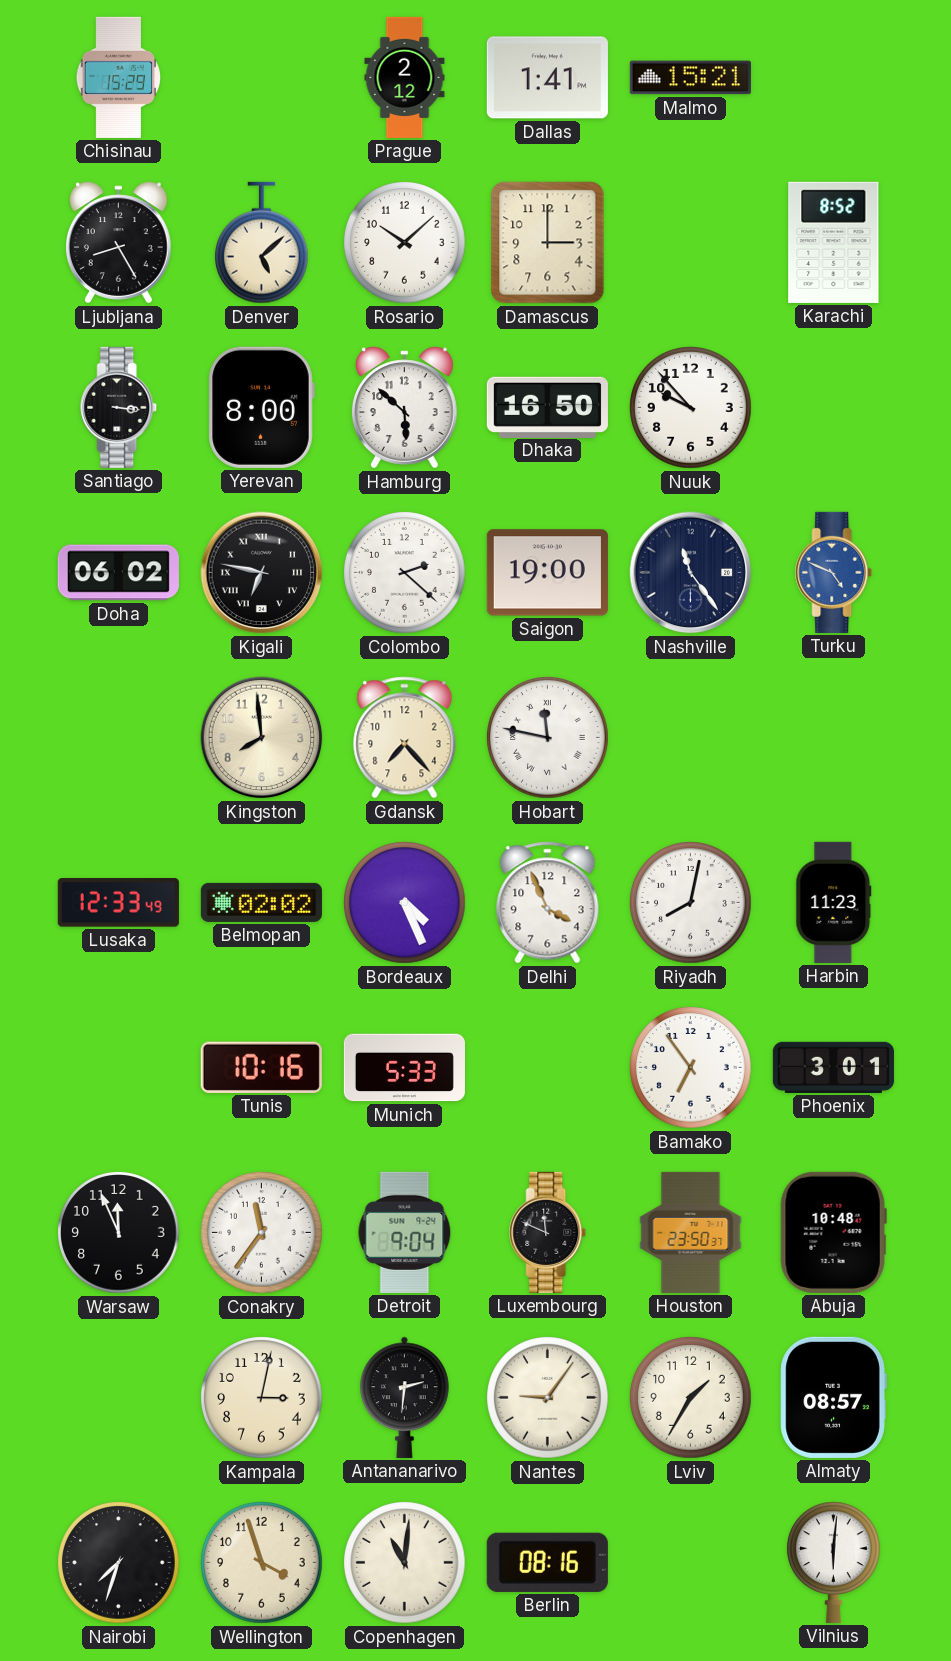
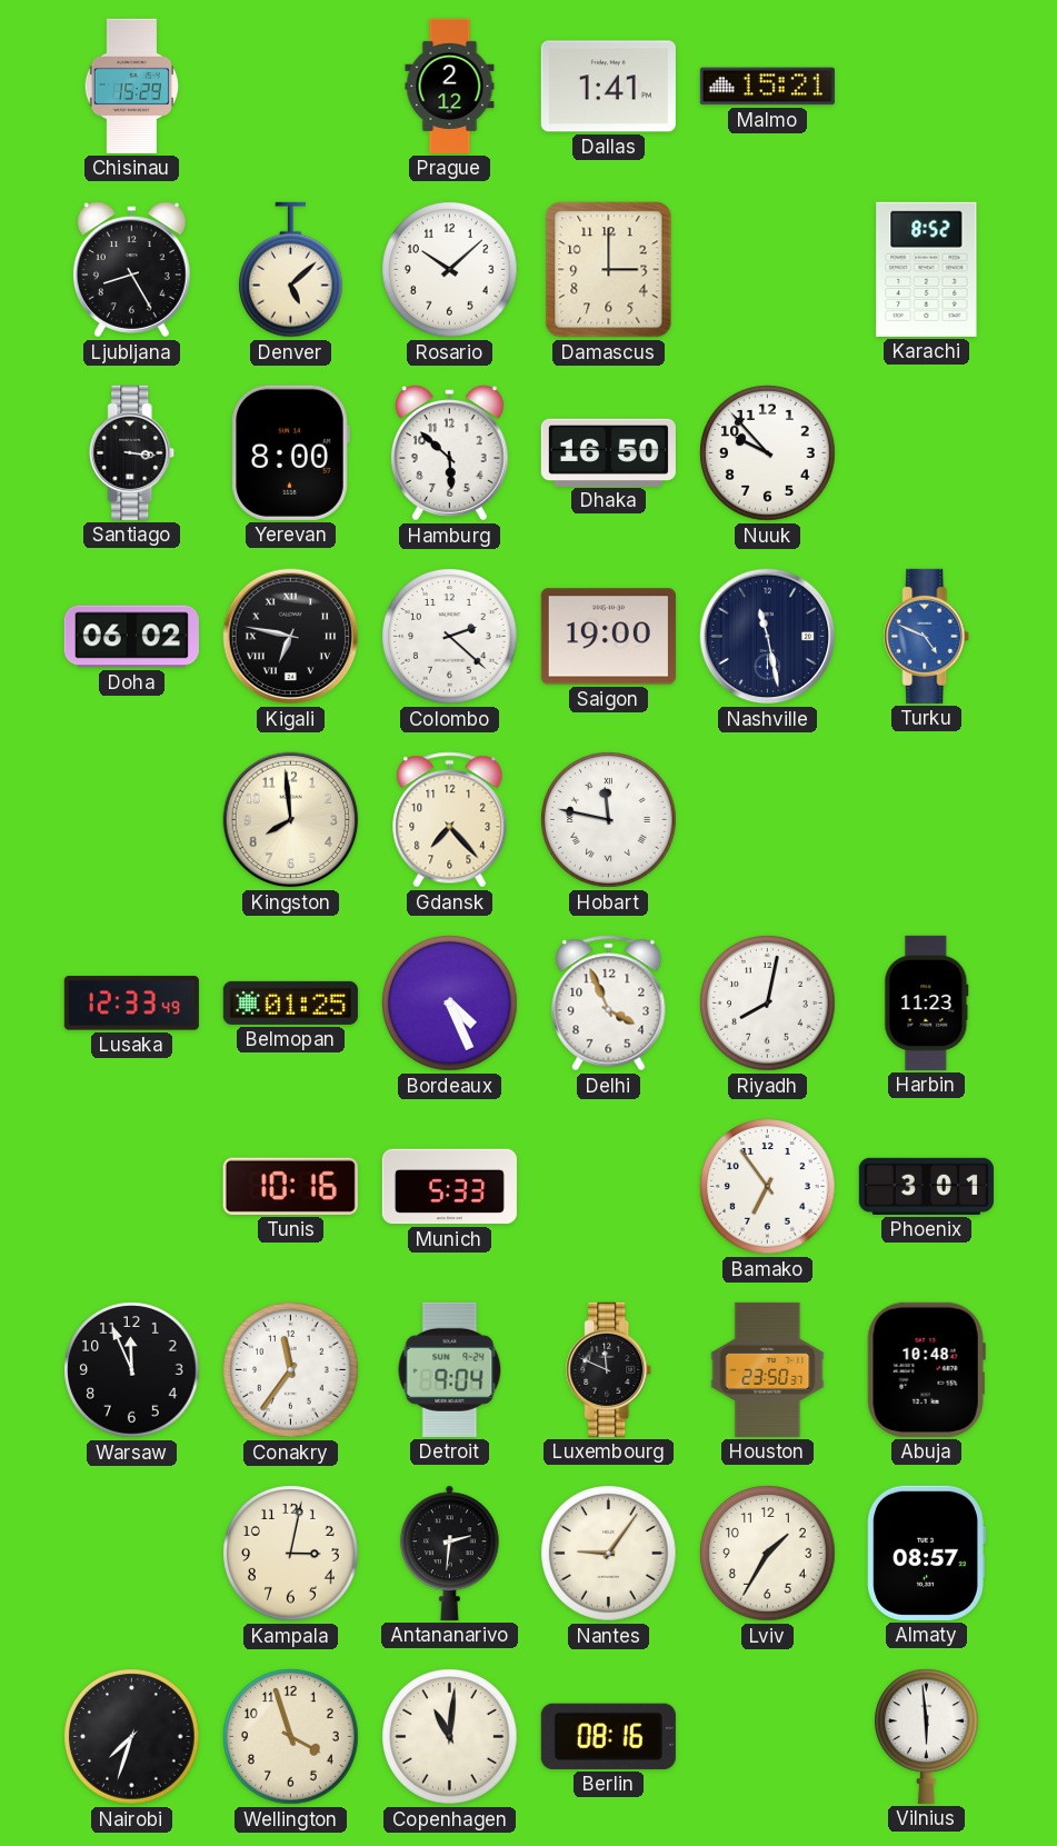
Nashville: 11:24 -> 11:28 (768, 637)
Belmopan: 02:02 -> 01:25 (290, 1002)
Vilnius: 6:01 -> 5:59 (927, 1736)
